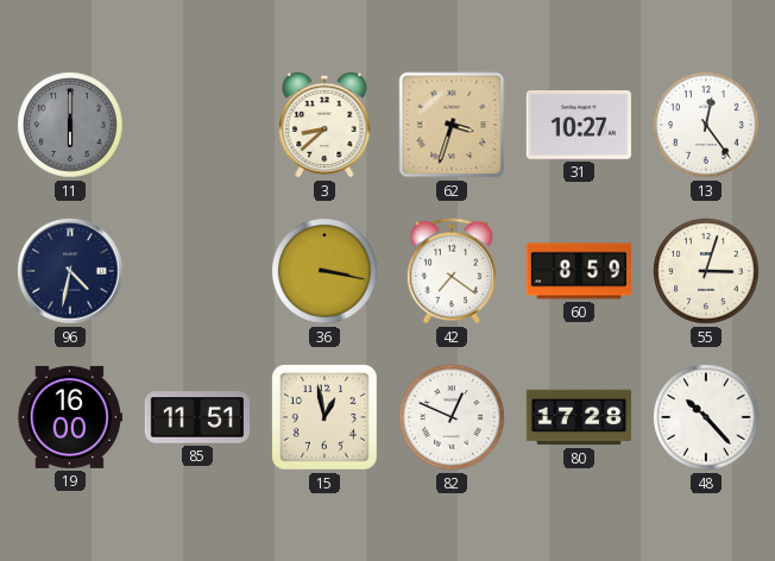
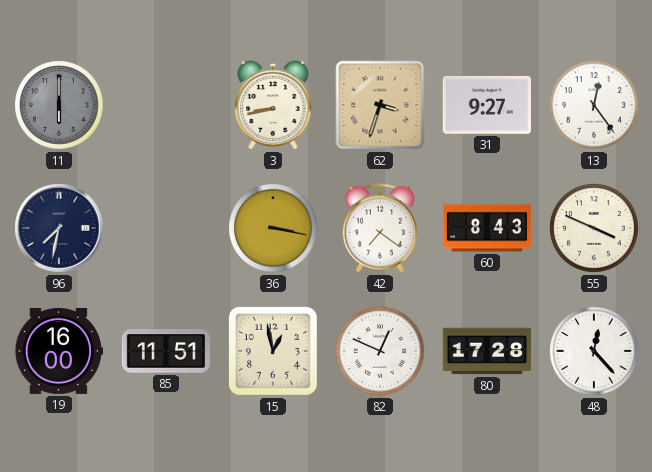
3: 8:38 -> 8:43 (273, 105)
31: 10:27 -> 9:27 (487, 106)
96: 4:32 -> 7:32 (59, 228)
60: 8:59 -> 8:43 (486, 228)
55: 3:03 -> 3:49 (594, 228)
48: 10:23 -> 12:23 (594, 351)
